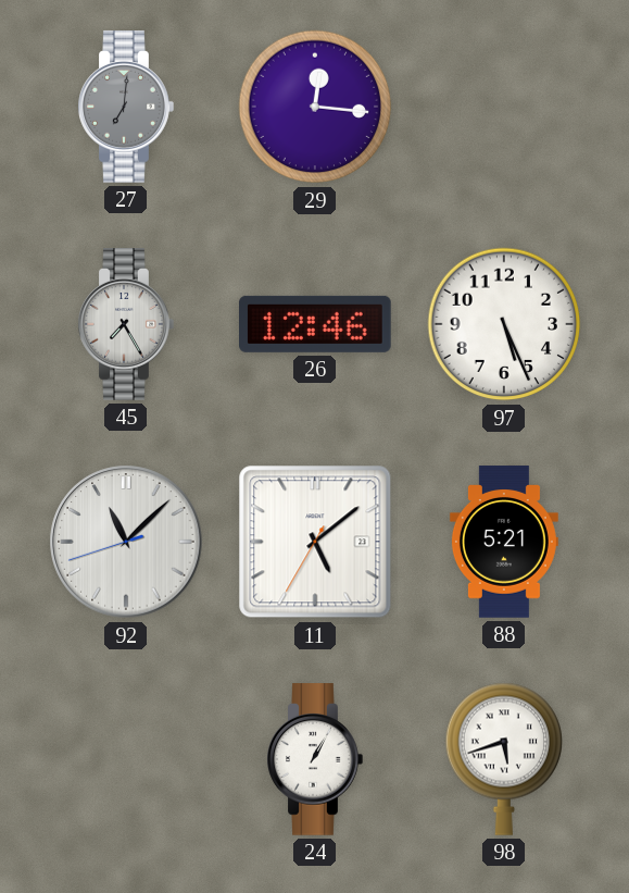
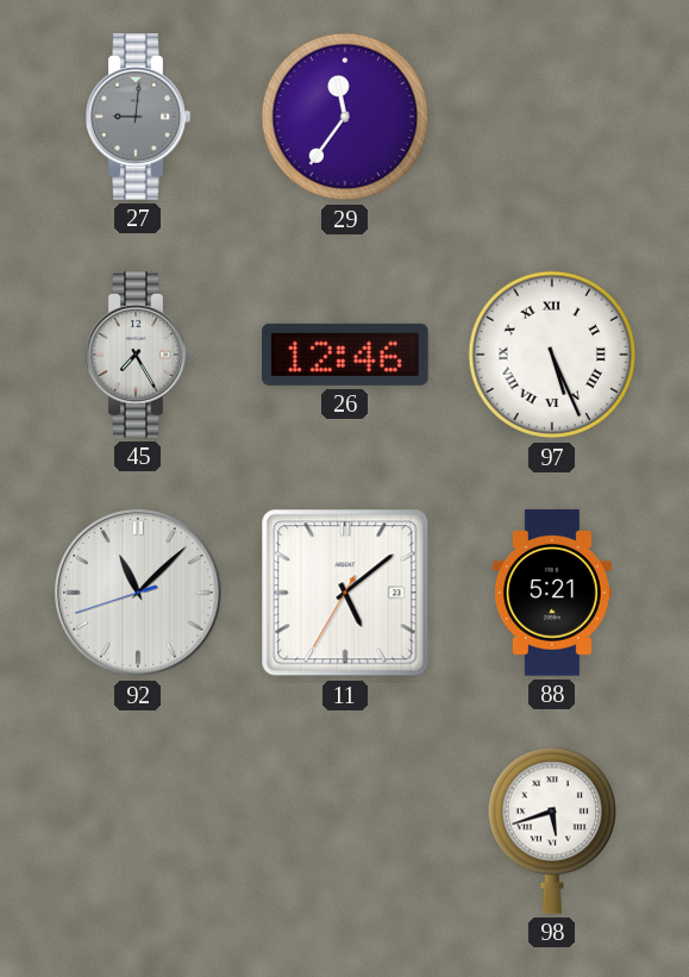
27: 7:01 -> 9:01 (138, 117)
29: 12:16 -> 11:36 (345, 117)
97 numerals: Arabic -> Roman (552, 355)
24: 1:05 -> none (315, 759)
